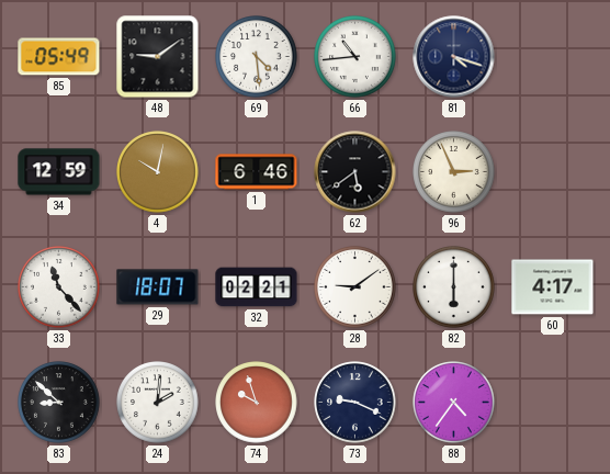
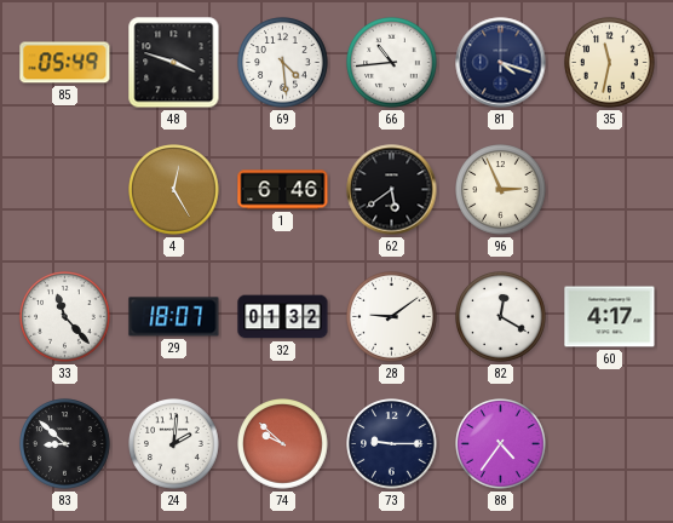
48: 9:09 -> 3:48 (174, 63)
35: none -> 11:32 (610, 63)
34: 12:59 -> none (59, 172)
4: 10:02 -> 12:25 (174, 190)
32: 02:21 -> 01:32 (283, 317)
82: 6:00 -> 12:20 (501, 317)
74: 9:57 -> 9:52 (283, 444)
73: 9:19 -> 9:15 (392, 444)
